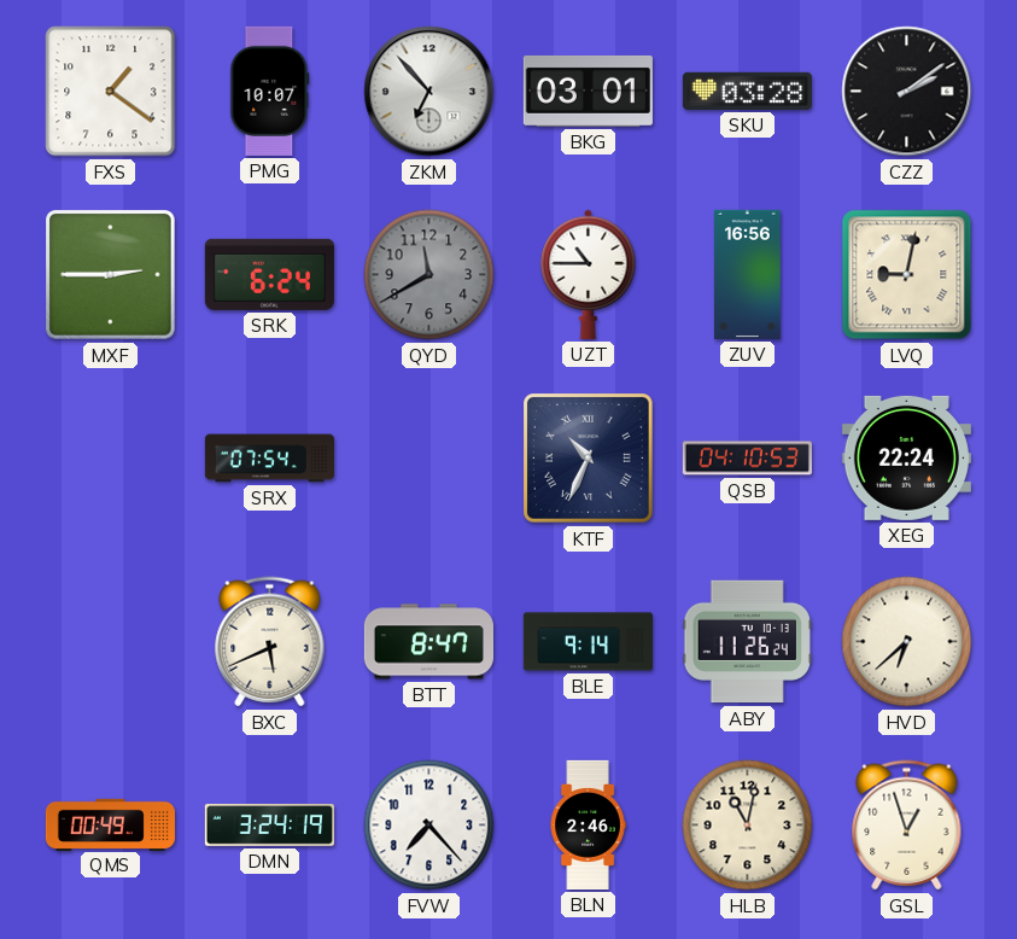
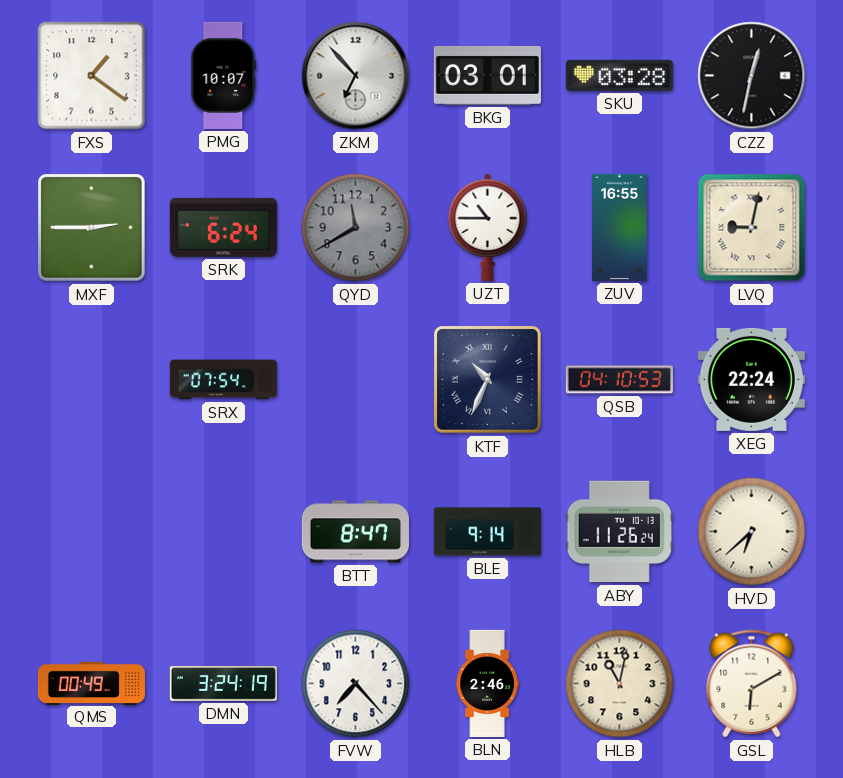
CZZ: 2:09 -> 12:32 (752, 76)
ZUV: 16:56 -> 16:55 (620, 227)
BXC: 5:41 -> none (270, 642)
GSL: 12:57 -> 6:10 (752, 684)
